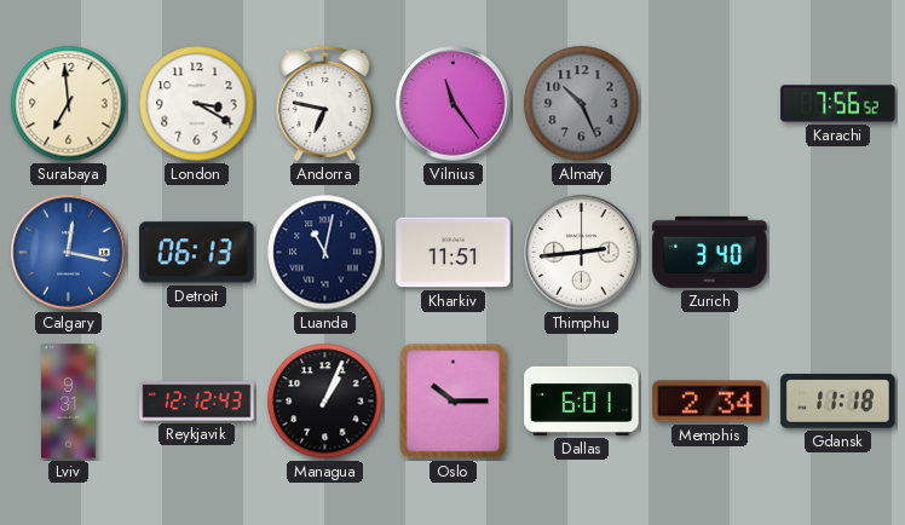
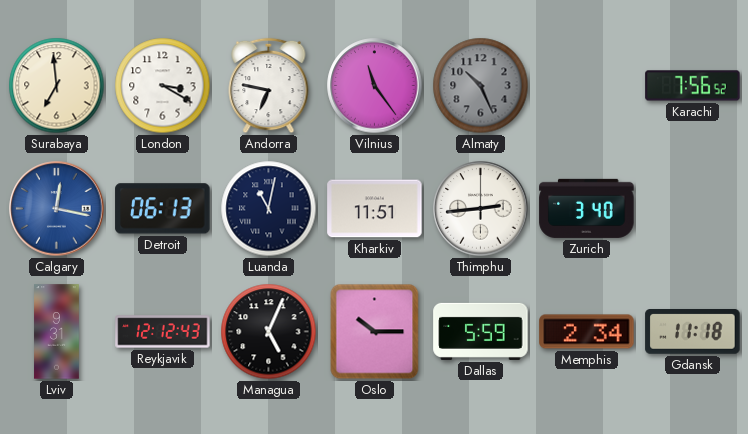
Managua: 1:04 -> 5:04 (269, 332)
Dallas: 6:01 -> 5:59 (481, 331)
